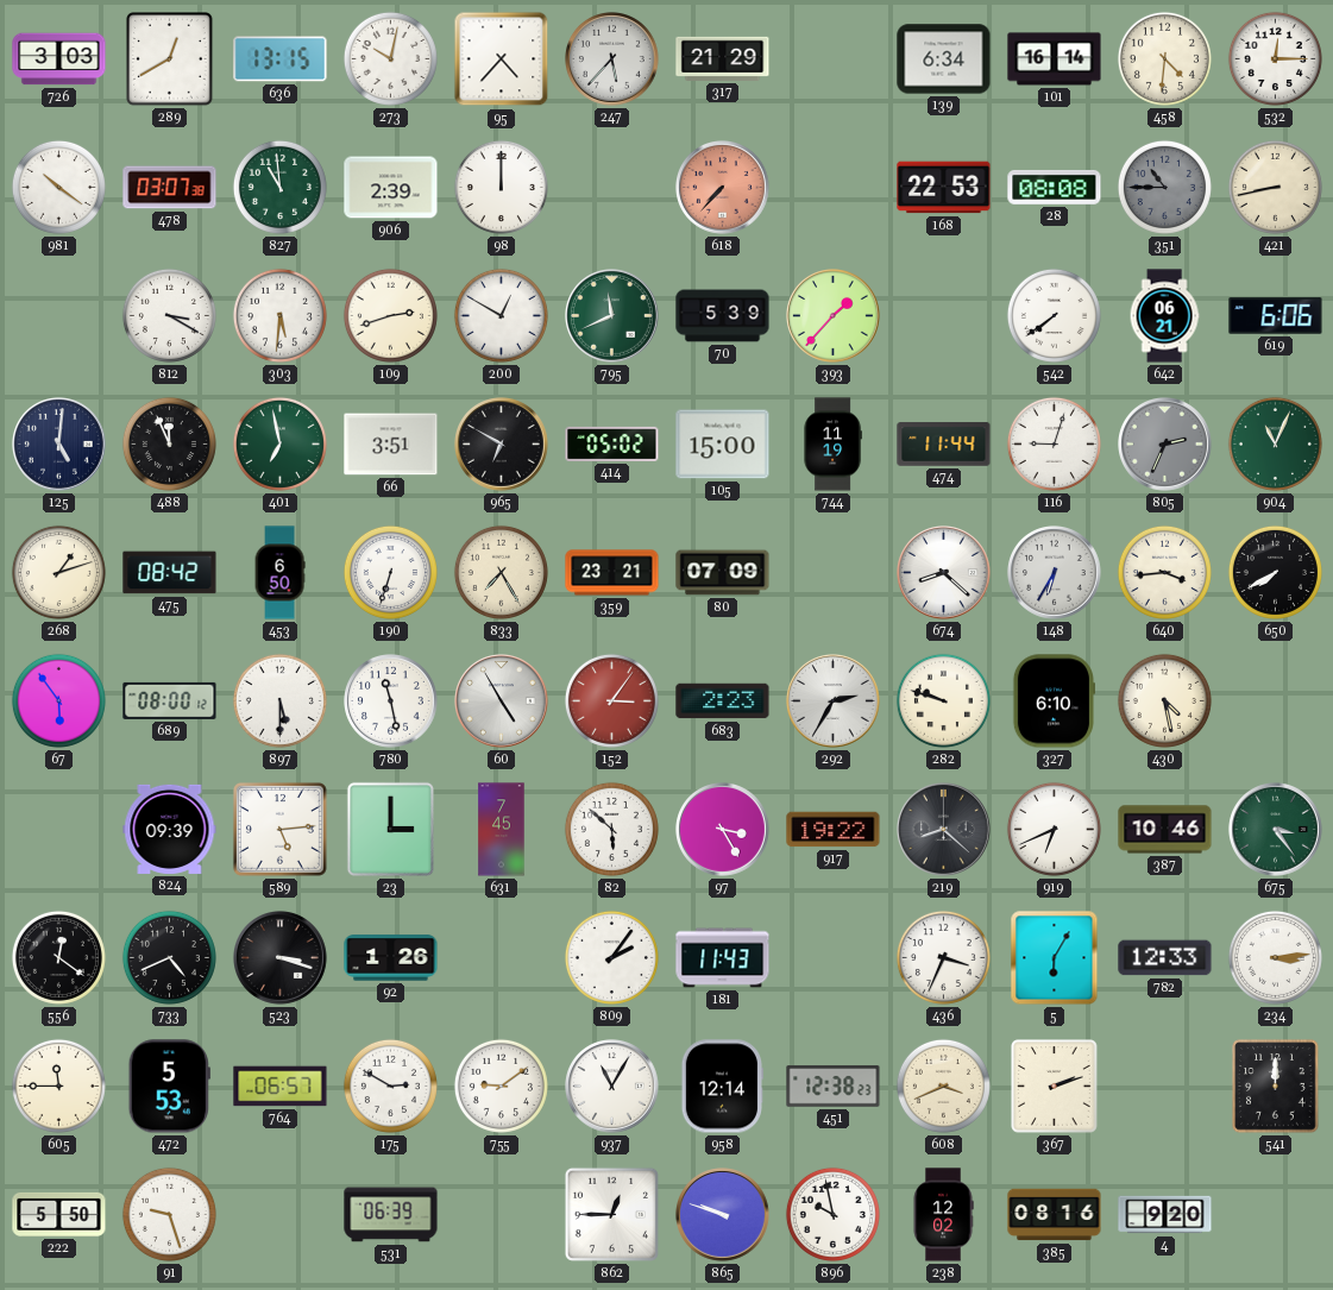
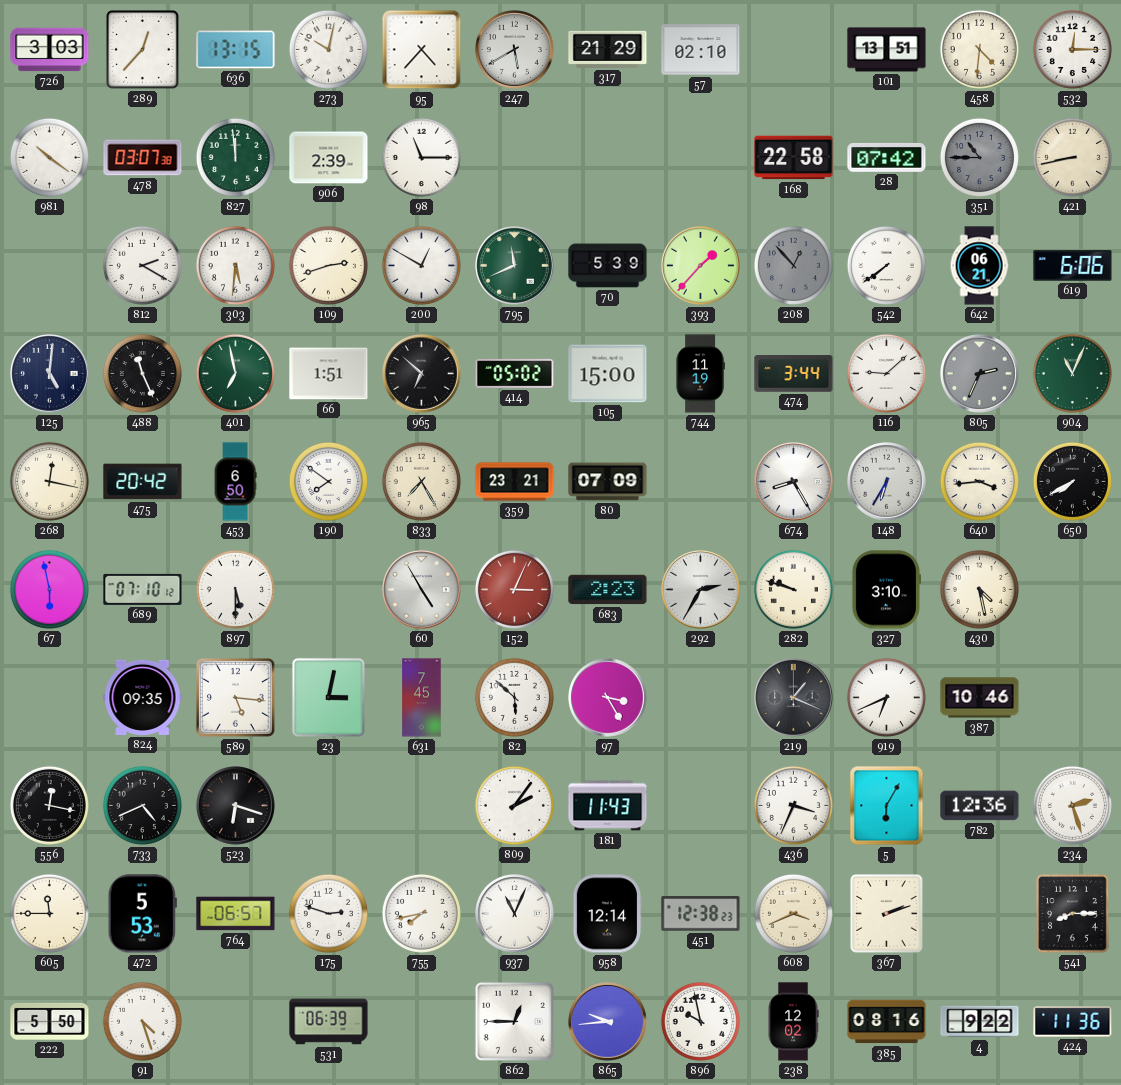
289: 12:40 -> 12:37 (143, 50)
247: 5:37 -> 5:40 (515, 50)
57: none -> 02:10 (701, 50)
139: 6:34 -> none (944, 59)
101: 16:14 -> 13:51 (887, 50)
827: 10:59 -> 11:59 (235, 157)
98: 12:00 -> 11:15 (421, 157)
618: 7:37 -> none (723, 188)
168: 22:53 -> 22:58 (794, 158)
28: 08:08 -> 07:42 (887, 158)
812: 3:20 -> 2:20 (142, 265)
208: none -> 12:53 (793, 265)
488: 11:56 -> 11:26 (142, 373)
66: 3:51 -> 1:51 (329, 374)
965: 6:50 -> 6:52 (422, 374)
474: 11:44 -> 3:44 (794, 374)
116: 9:03 -> 9:08 (886, 373)
268: 1:12 -> 12:17 (49, 481)
475: 08:42 -> 20:42 (143, 482)
190: 6:33 -> 7:51 (328, 481)
674: 8:22 -> 8:25 (794, 482)
67: 5:54 -> 5:58 (49, 589)
689: 08:00 -> 07:10 (143, 589)
780: 11:28 -> none (391, 701)
152: 3:06 -> 3:04 (514, 589)
327: 6:10 -> 3:10 (886, 590)
824: 09:39 -> 09:35 (143, 697)
589: 5:14 -> 5:16 (235, 697)
23: 3:00 -> 3:02 (328, 697)
917: 19:22 -> none (834, 830)
219: 8:22 -> 1:19 (794, 698)
675: 3:24 -> none (1276, 830)
556: 12:21 -> 12:17 (49, 805)
523: 3:18 -> 6:18 (236, 806)
92: 1:26 -> none (391, 958)
782: 12:33 -> 12:36 (980, 806)
234: 3:14 -> 2:27 (1072, 805)
175: 2:50 -> 2:48 (328, 913)
755: 9:09 -> 7:43 (421, 913)
937: 11:05 -> 11:04 (515, 914)
541: 12:00 -> 8:15 (1073, 914)
91: 9:27 -> 4:27 (142, 1021)
865: 9:48 -> 9:44 (608, 1022)
4: 9:20 -> 9:22 (980, 1022)
424: none -> 11:36 (1073, 1022)
